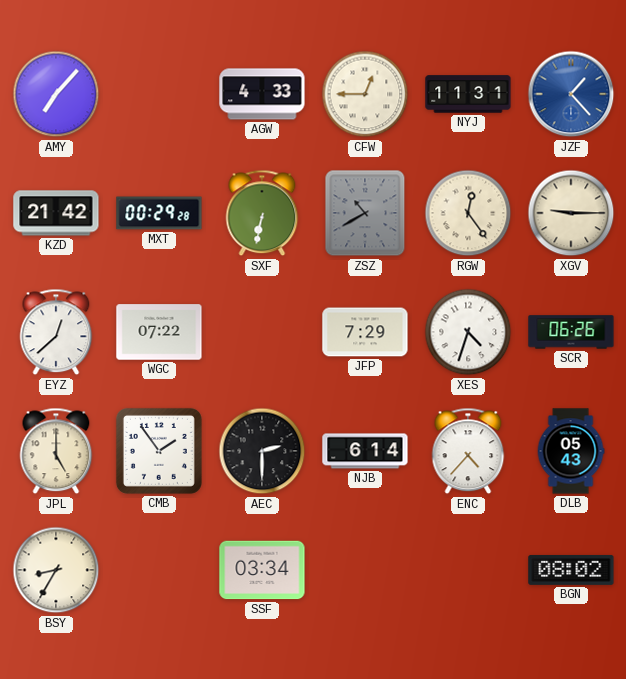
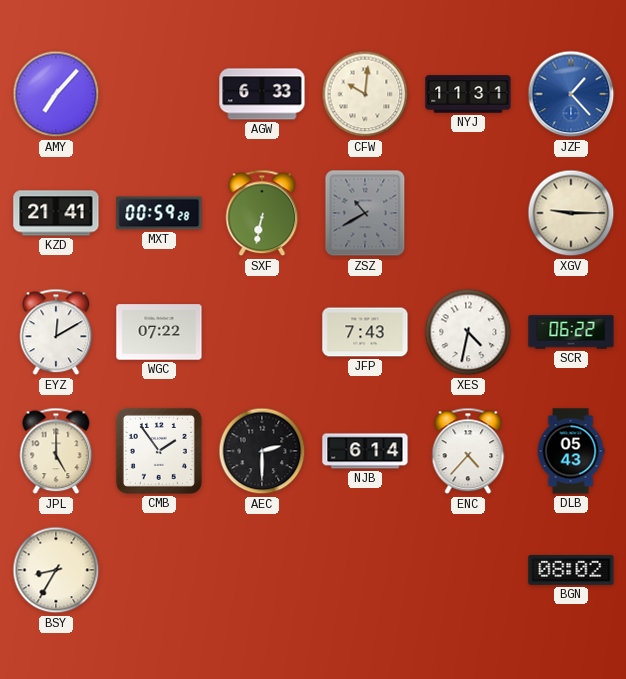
AGW: 4:33 -> 6:33 (262, 94)
CFW: 12:45 -> 10:01 (365, 94)
KZD: 21:42 -> 21:41 (56, 213)
MXT: 00:29 -> 00:59 (159, 213)
RGW: 12:24 -> none (468, 213)
EYZ: 12:38 -> 12:10 (56, 332)
JFP: 7:29 -> 7:43 (365, 332)
XES: 4:33 -> 4:32 (468, 332)
SCR: 06:26 -> 06:22 (571, 332)
SSF: 03:34 -> none (262, 570)
